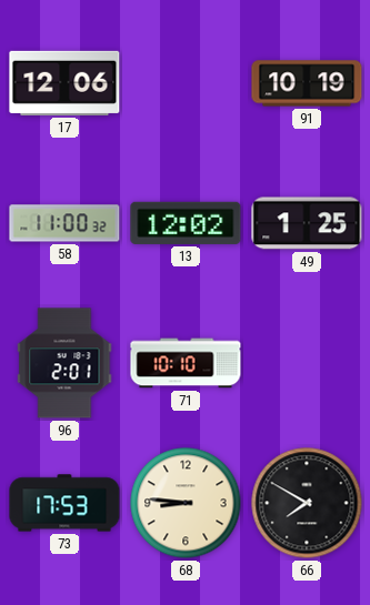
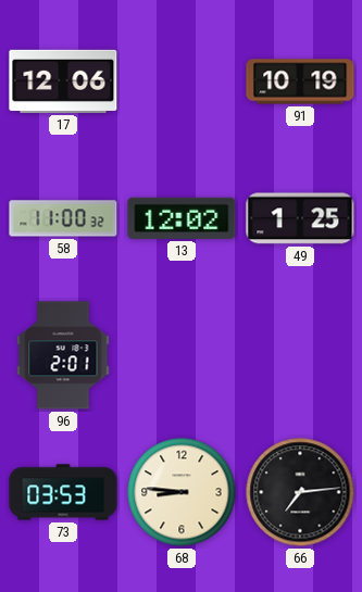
71: 10:10 -> none (186, 363)
73: 17:53 -> 03:53 (63, 492)
66: 7:50 -> 7:14 (300, 492)
